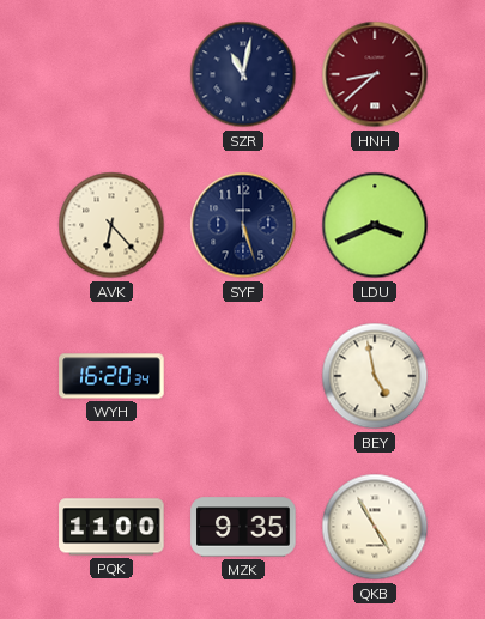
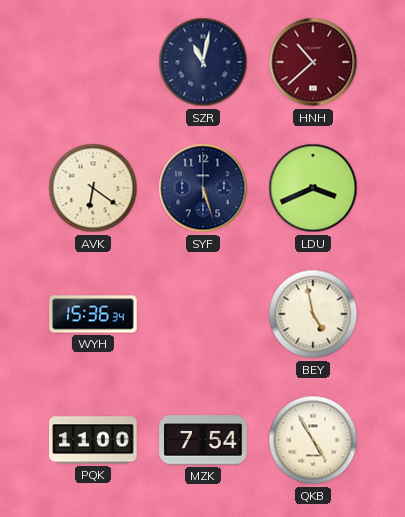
HNH: 8:38 -> 10:38 (313, 62)
AVK: 6:23 -> 6:21 (93, 188)
WYH: 16:20 -> 15:36 (93, 314)
MZK: 9:35 -> 7:54 (203, 440)
